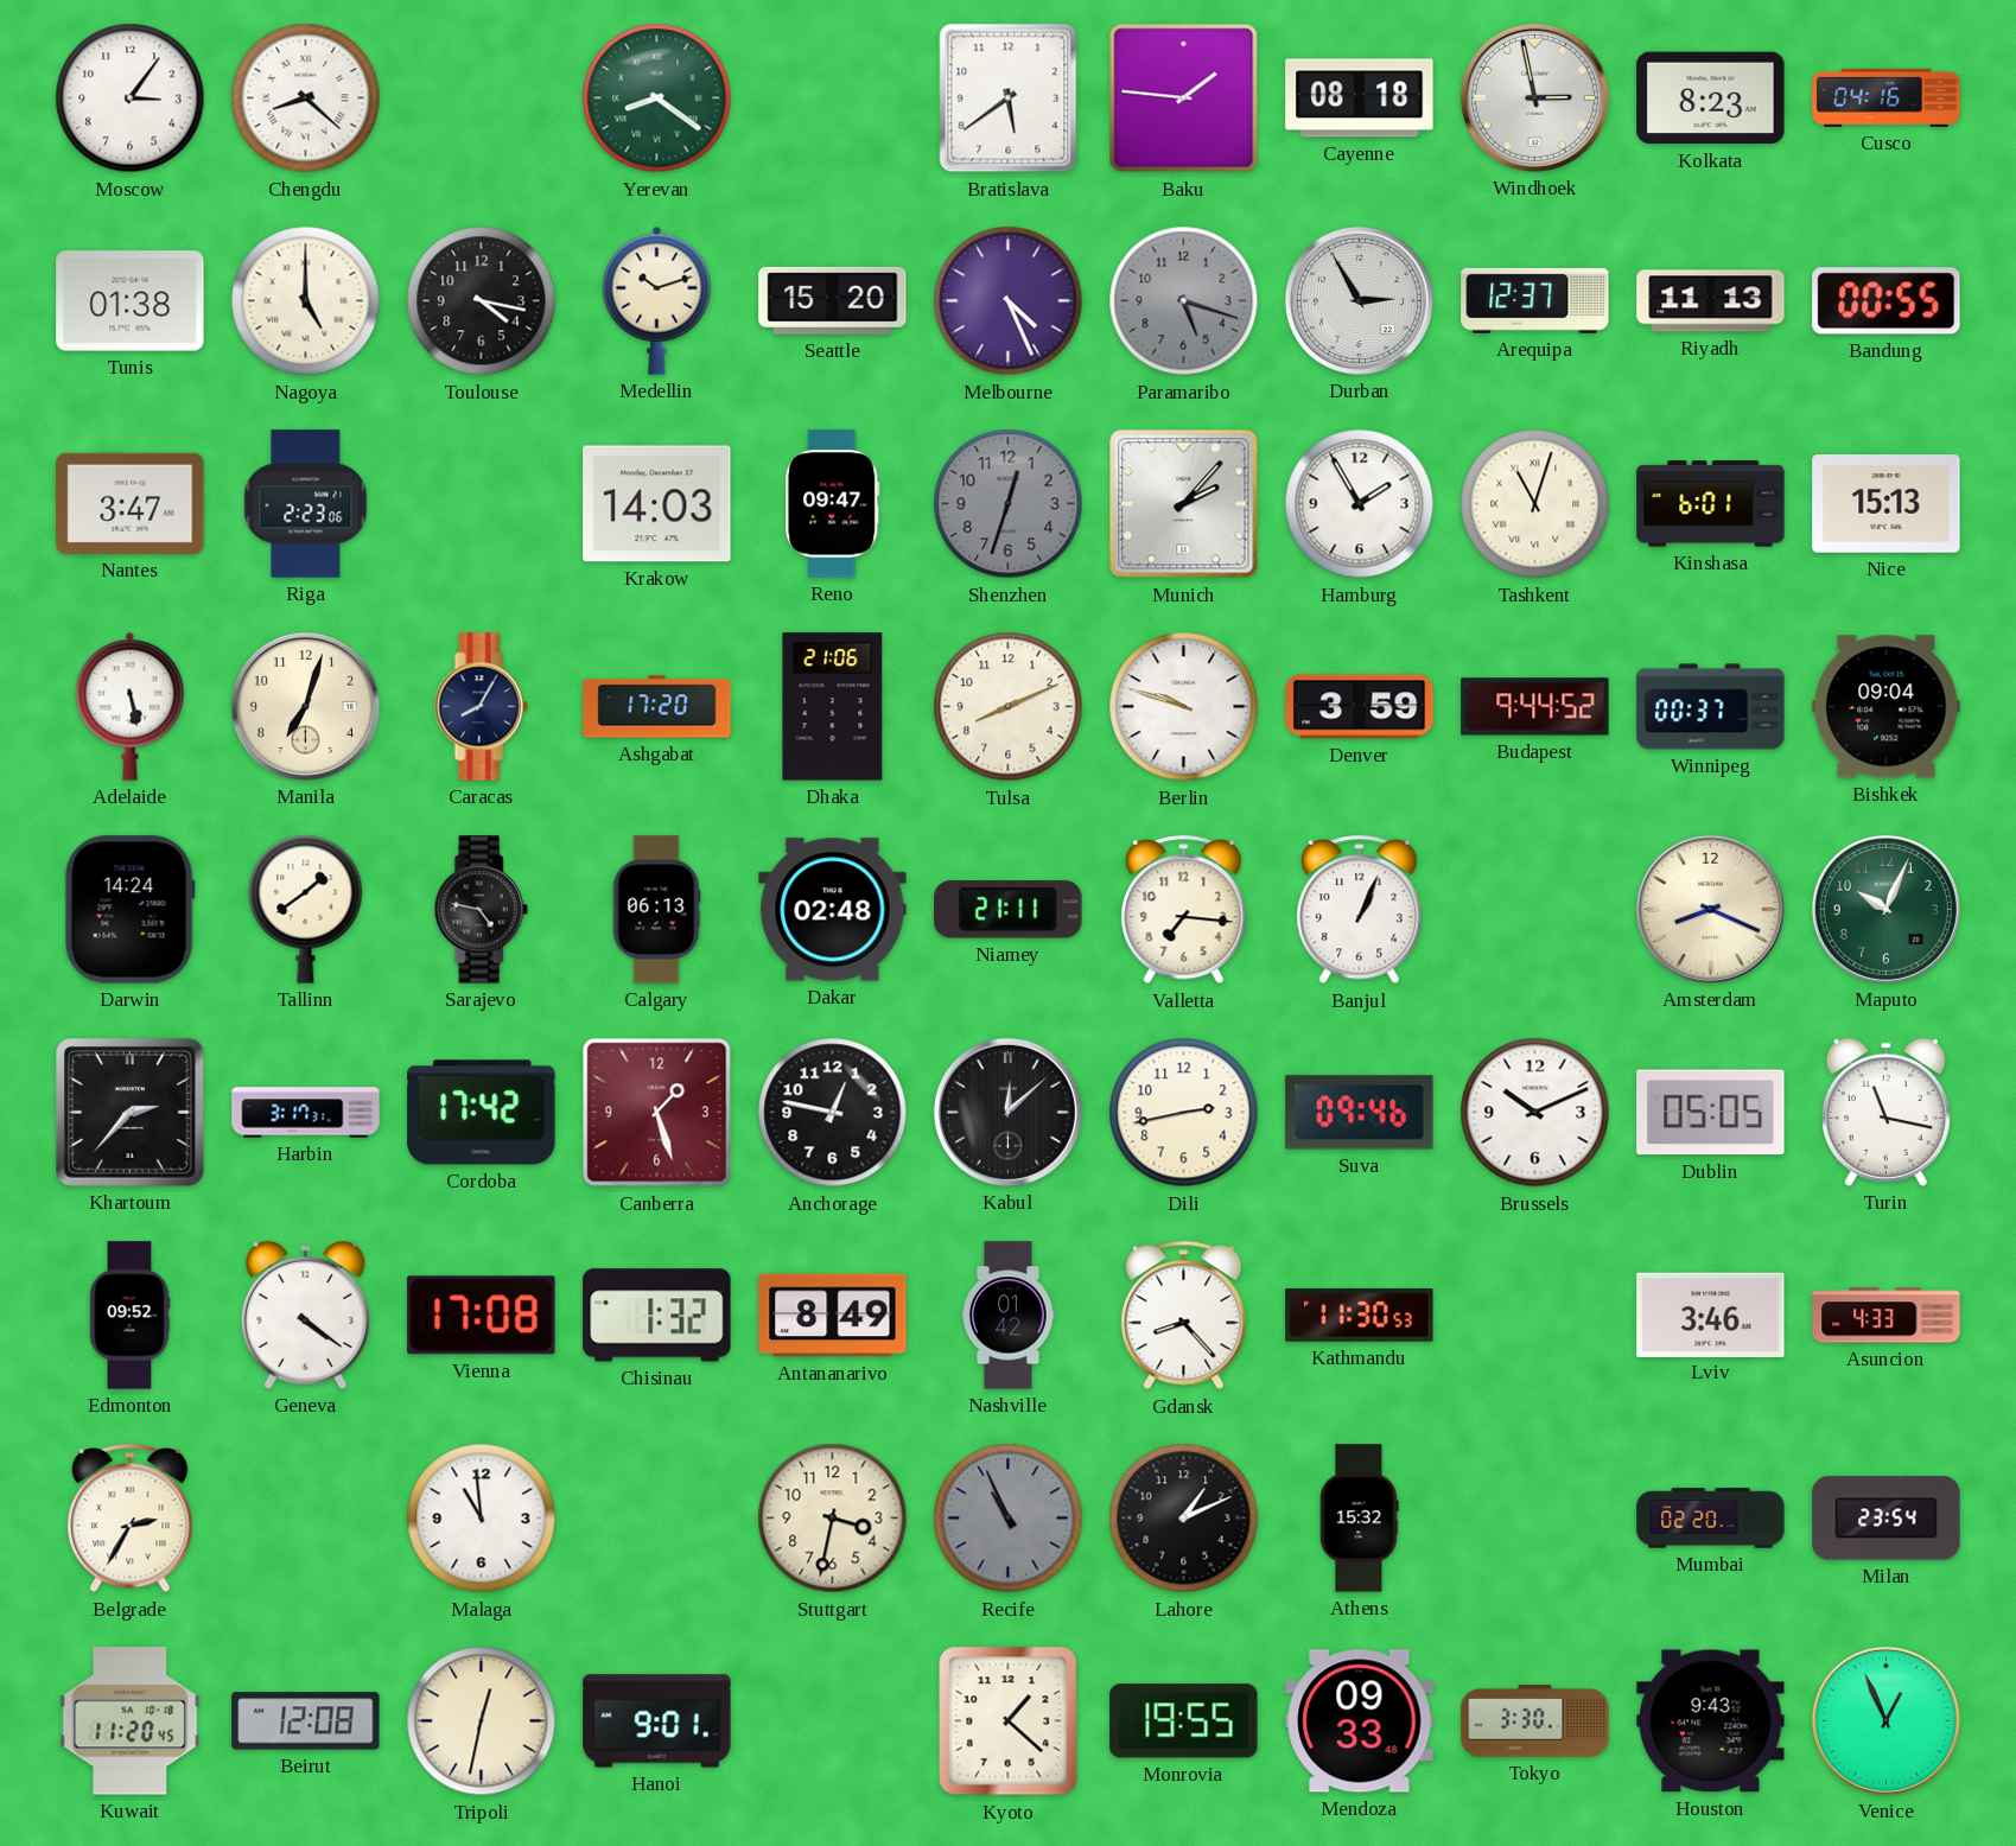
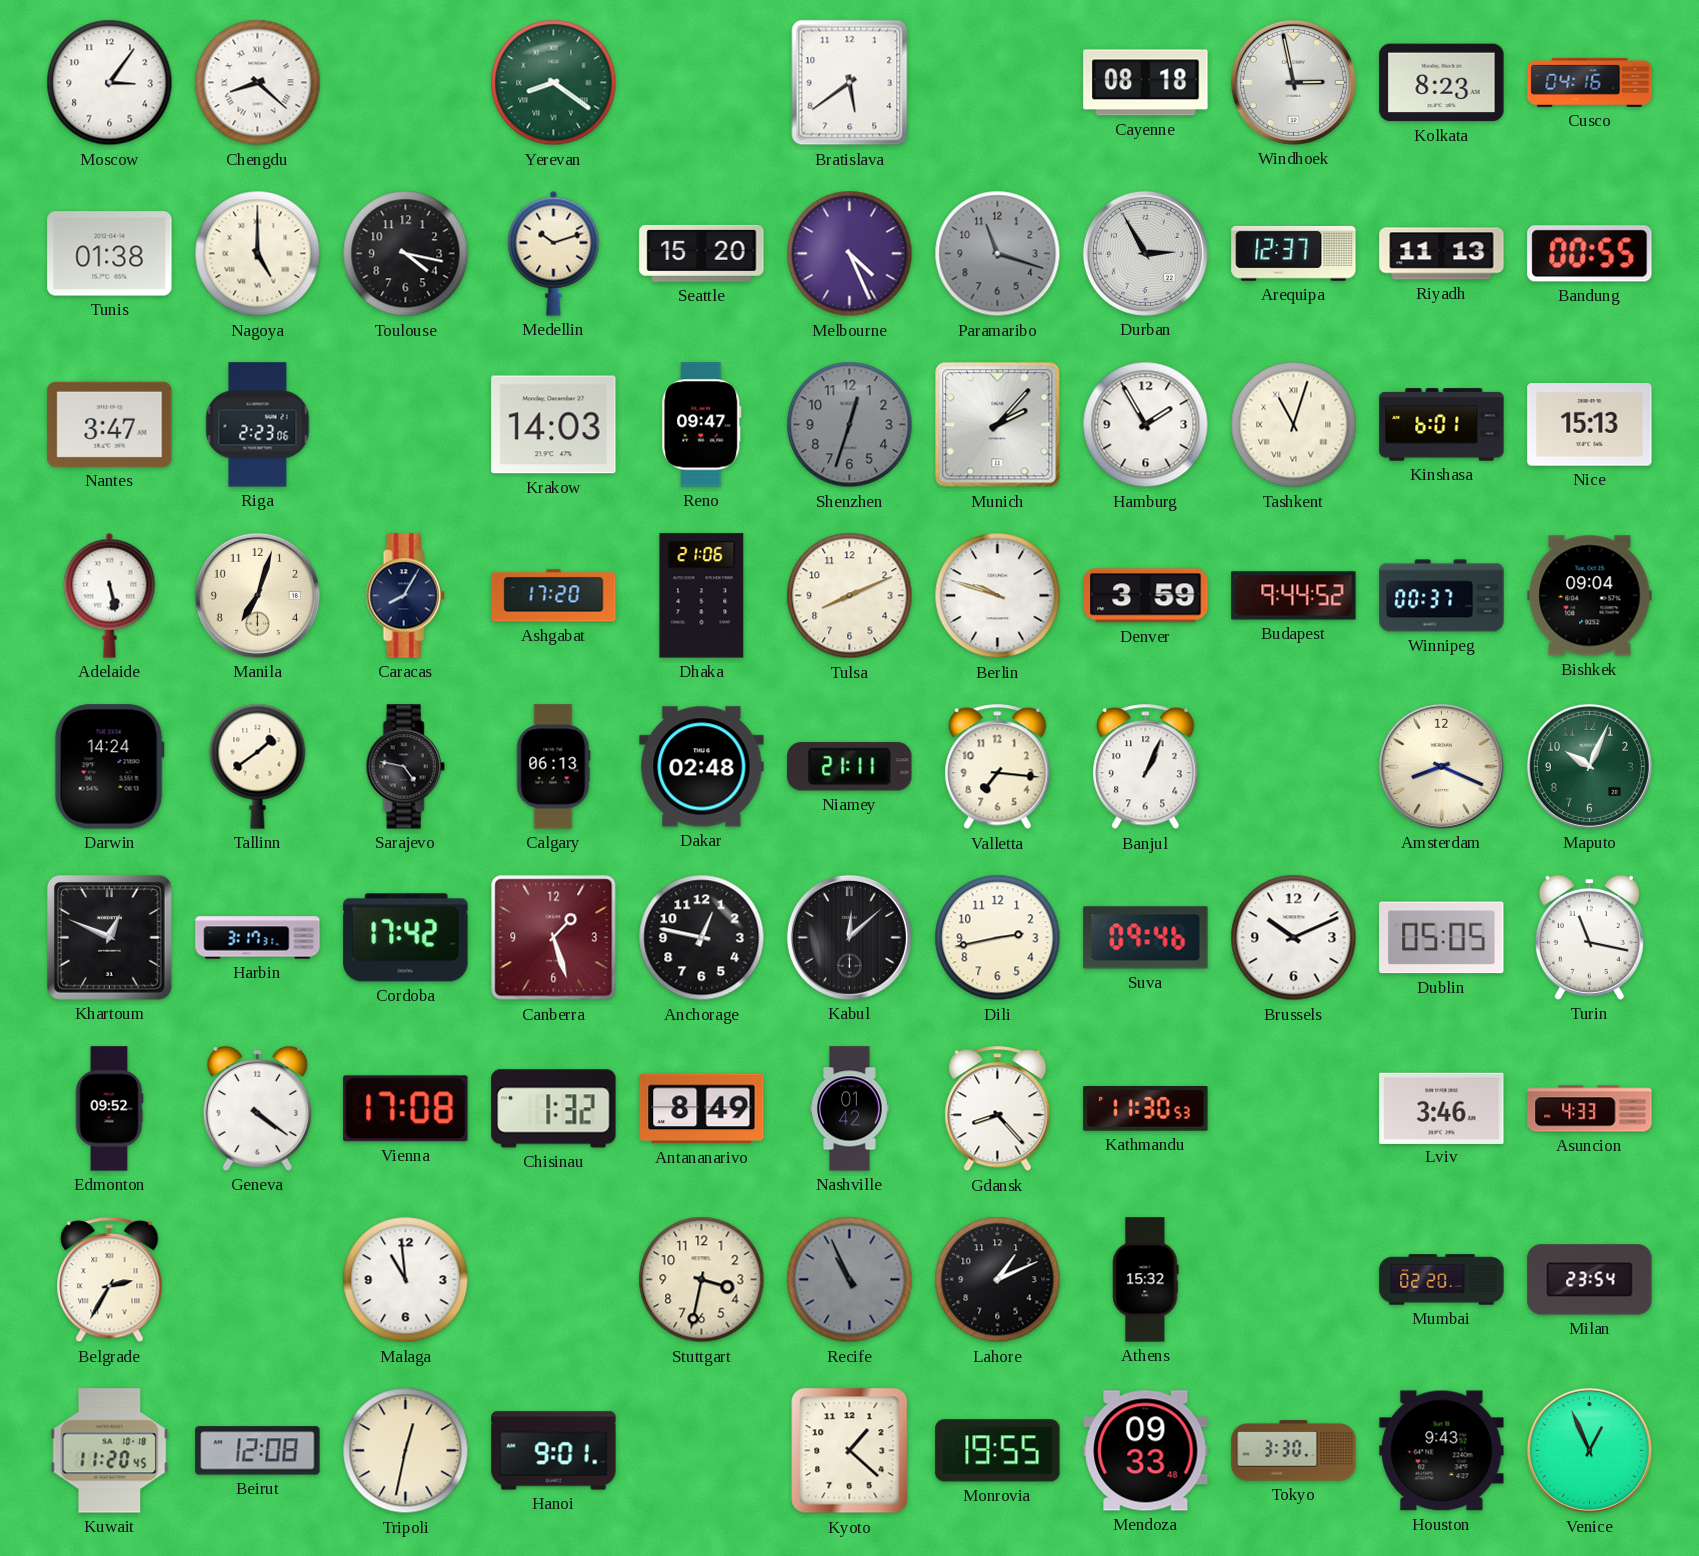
Baku: 1:46 -> none (1184, 98)
Paramaribo: 5:18 -> 11:18 (998, 254)
Khartoum: 2:37 -> 12:49 (110, 938)
